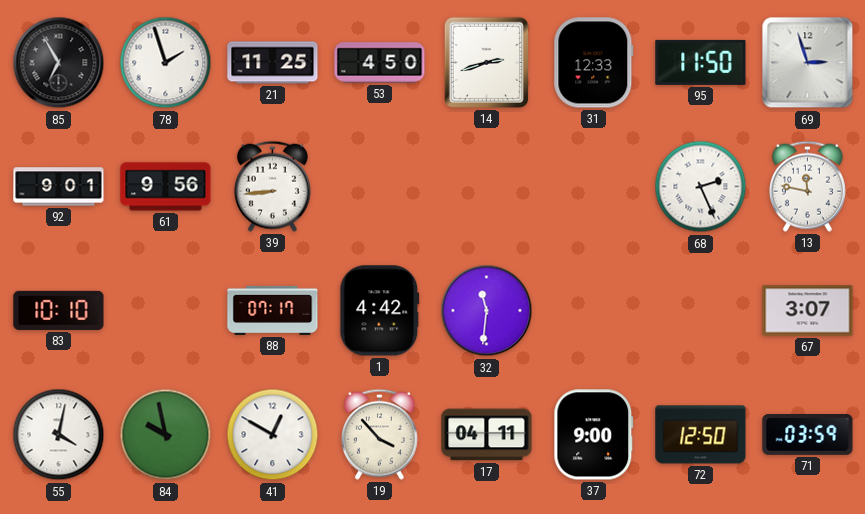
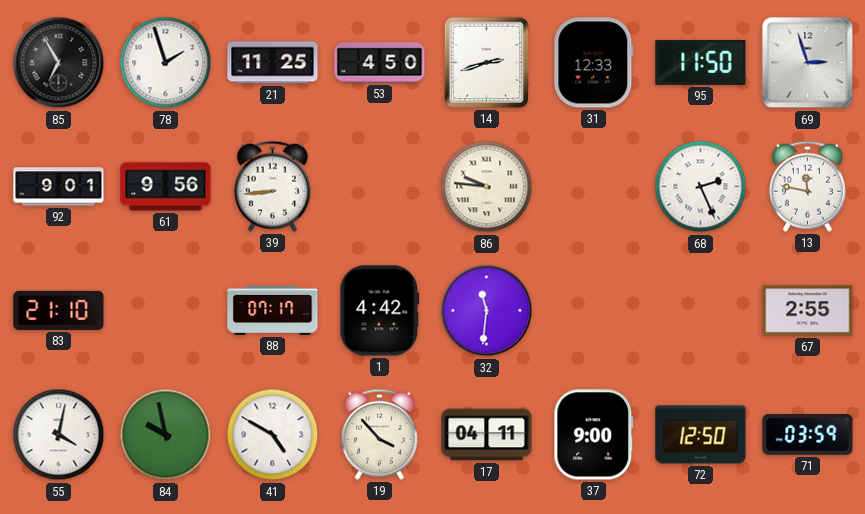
86: none -> 9:46 (487, 187)
83: 10:10 -> 21:10 (59, 310)
67: 3:07 -> 2:55 (808, 311)
41: 12:50 -> 4:50 (273, 435)
